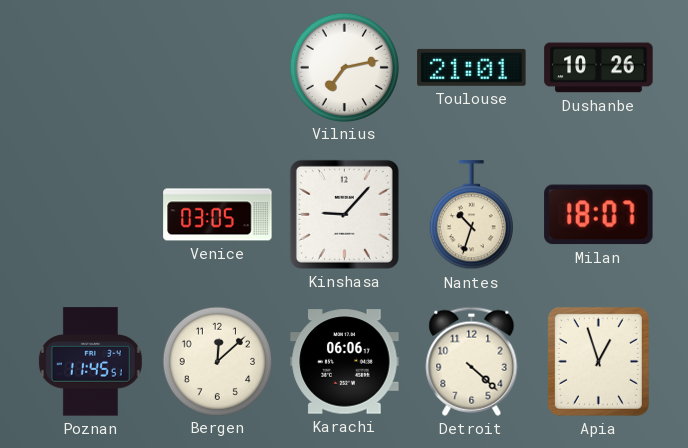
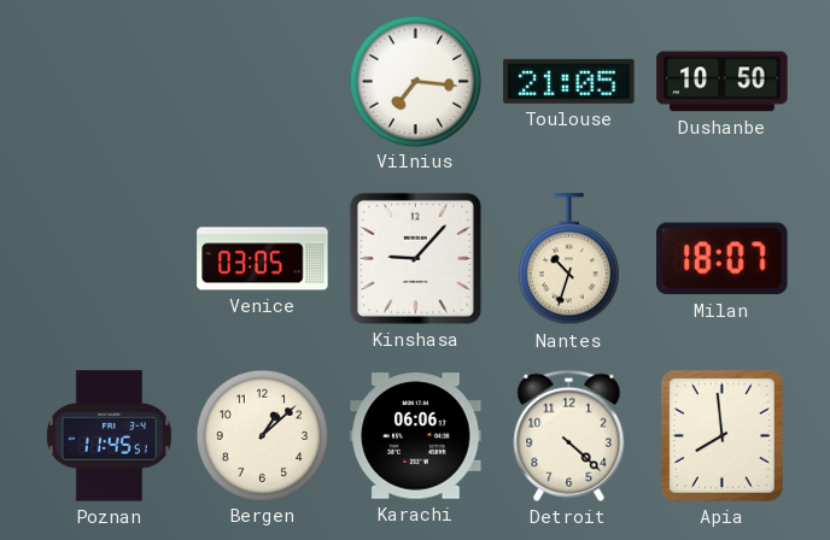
Vilnius: 7:13 -> 7:16 (415, 81)
Toulouse: 21:01 -> 21:05 (569, 81)
Dushanbe: 10:26 -> 10:50 (723, 82)
Bergen: 12:08 -> 1:08 (262, 435)
Apia: 12:57 -> 7:59 (721, 435)
